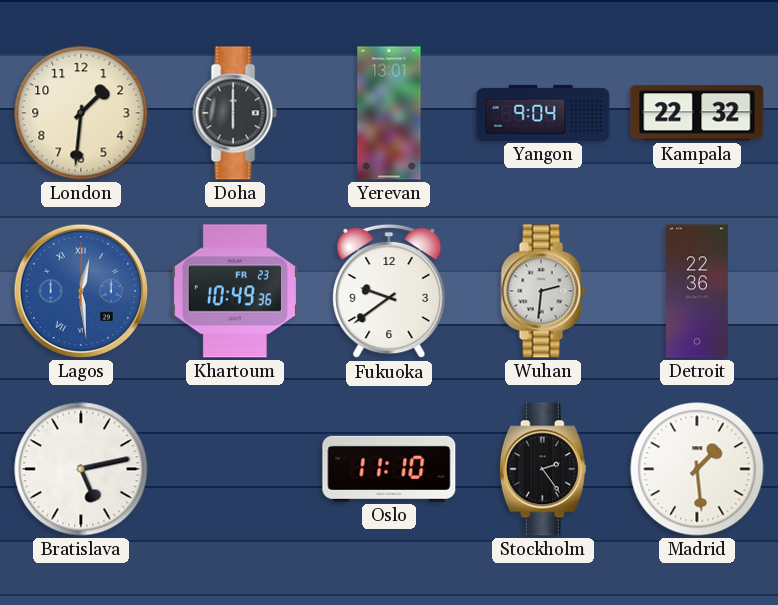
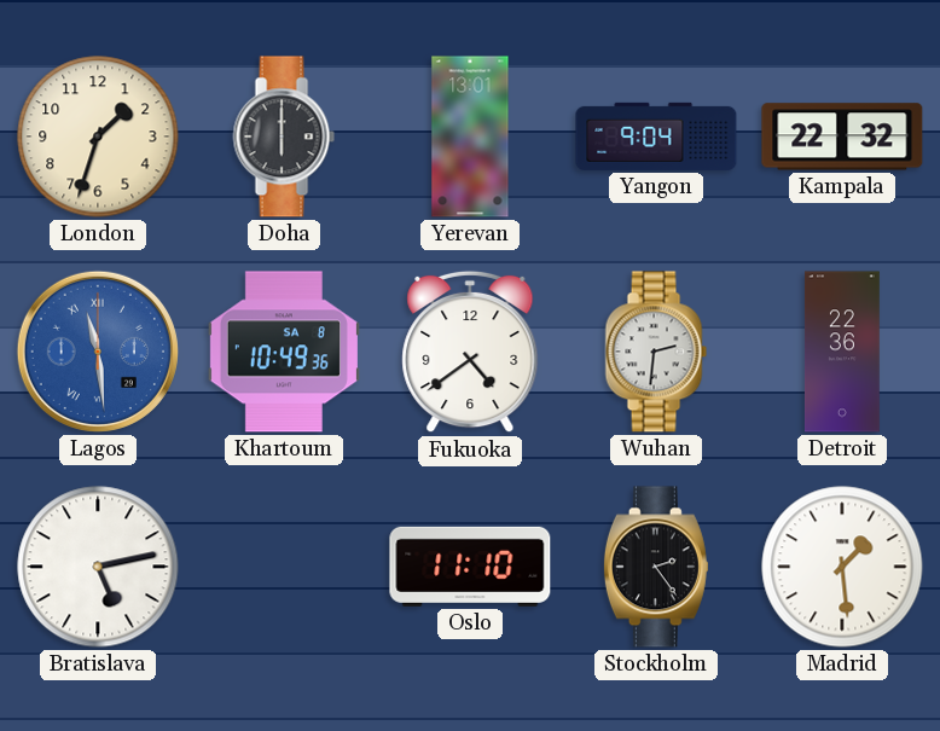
London: 1:31 -> 1:33 (98, 137)
Lagos: 12:29 -> 11:29 (98, 352)
Khartoum date: FR 23 -> SA 8 (284, 352)
Fukuoka: 9:39 -> 4:39 (470, 352)
